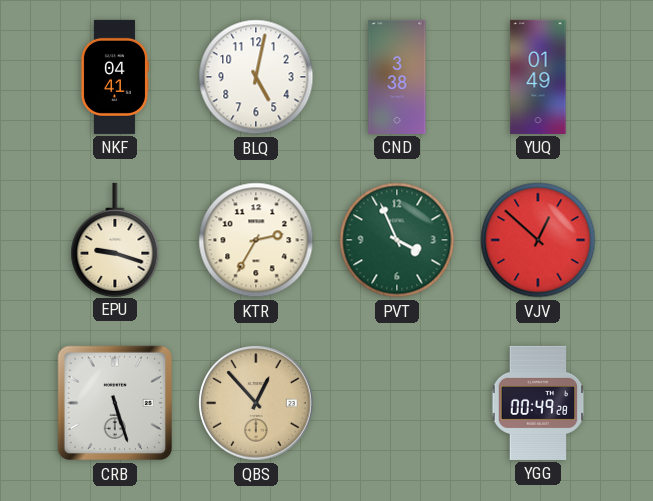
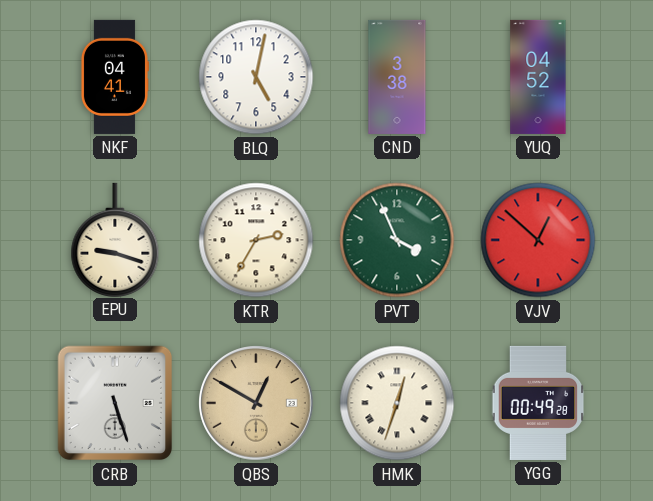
YUQ: 01:49 -> 04:52 (538, 77)
QBS: 12:53 -> 12:50 (257, 404)
HMK: none -> 12:33 (397, 403)
